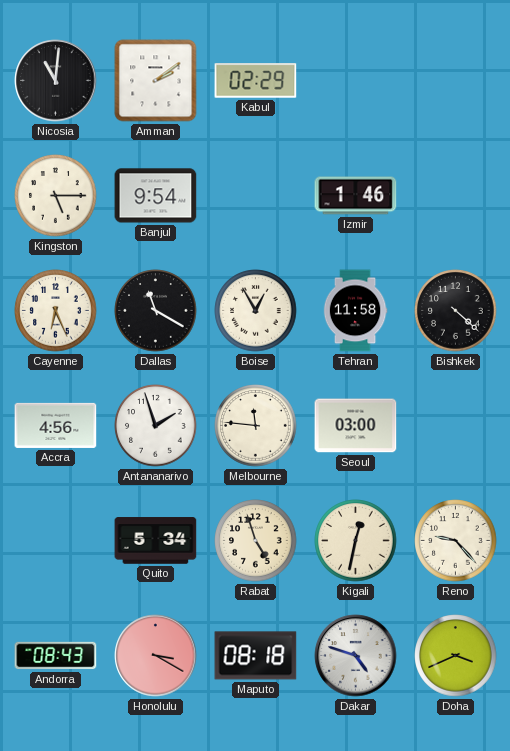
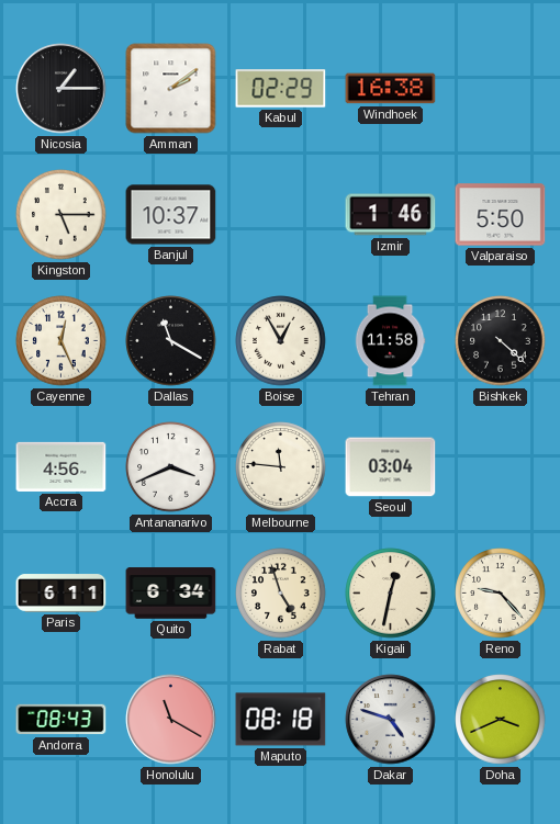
Nicosia: 11:01 -> 1:15 (61, 89)
Windhoek: none -> 16:38 (391, 89)
Banjul: 9:54 -> 10:37 (171, 215)
Valparaiso: none -> 5:50 (501, 215)
Cayenne: 6:26 -> 12:26 (61, 341)
Antananarivo: 1:57 -> 3:41 (171, 467)
Seoul: 03:00 -> 03:04 (391, 467)
Paris: none -> 6:11 (61, 594)
Quito: 5:34 -> 6:34 (171, 594)
Honolulu: 3:20 -> 11:20 (171, 720)
